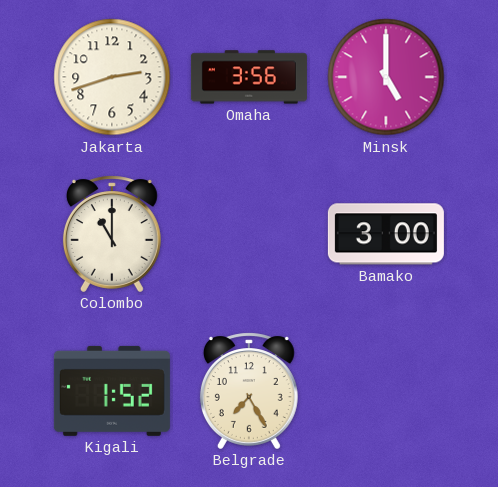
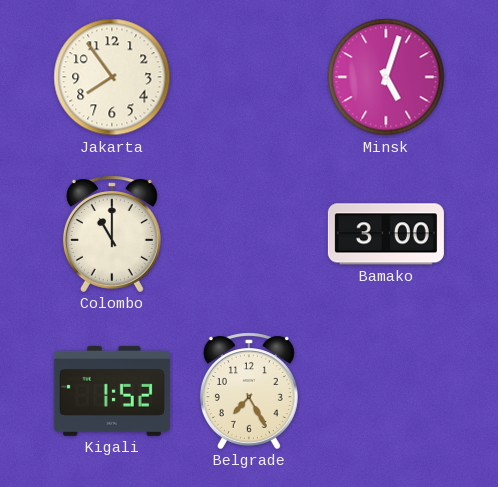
Jakarta: 2:42 -> 7:54 (112, 77)
Omaha: 3:56 -> none (249, 77)
Minsk: 5:00 -> 5:03 (386, 77)
